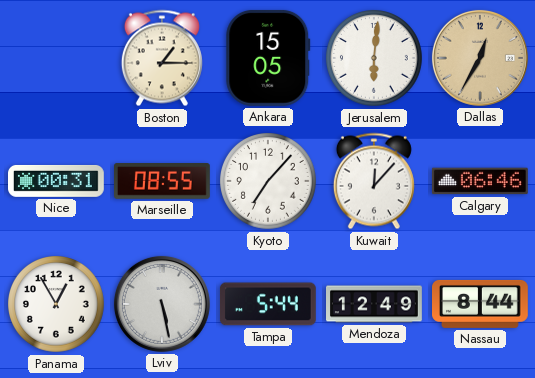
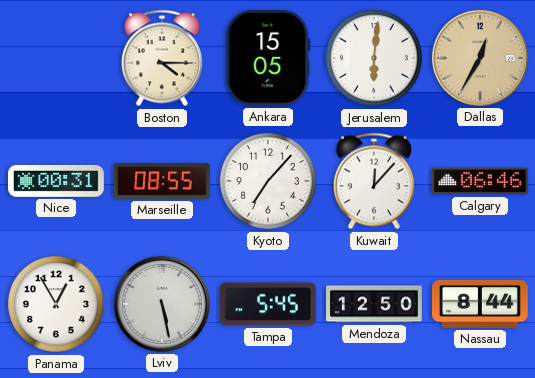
Boston: 1:15 -> 4:15 (162, 58)
Tampa: 5:44 -> 5:45 (268, 304)
Mendoza: 12:49 -> 12:50 (375, 304)
